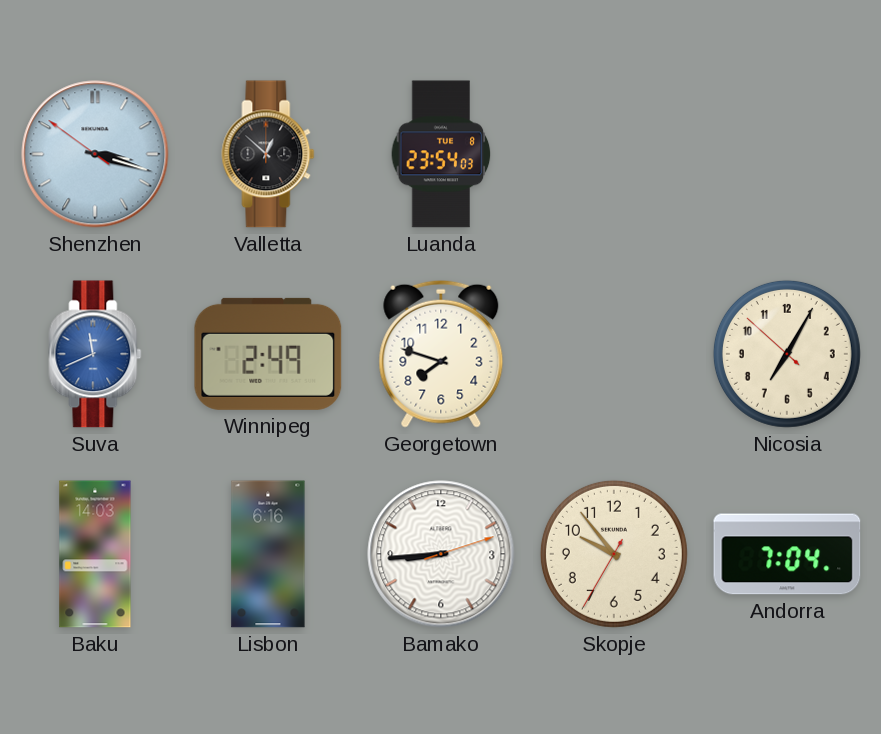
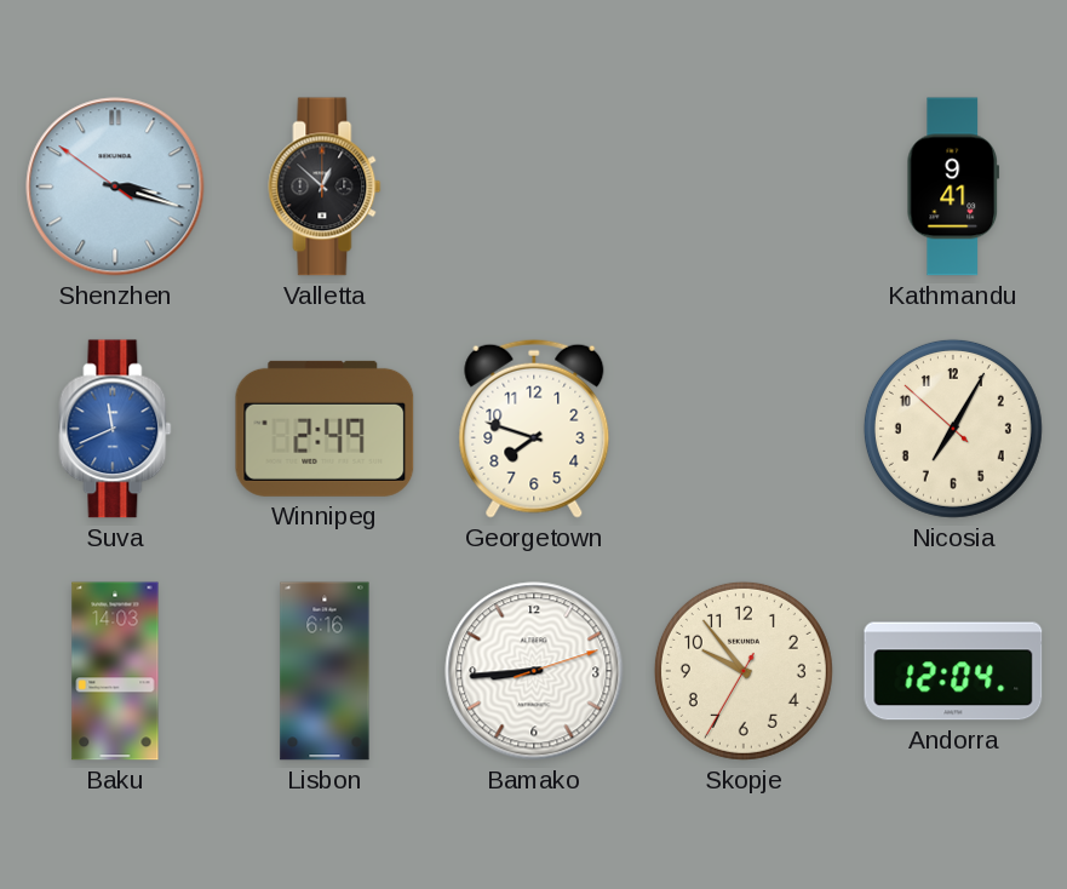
Luanda: 23:54 -> none (441, 154)
Kathmandu: none -> 9:41 (953, 187)
Andorra: 7:04 -> 12:04 (953, 671)
